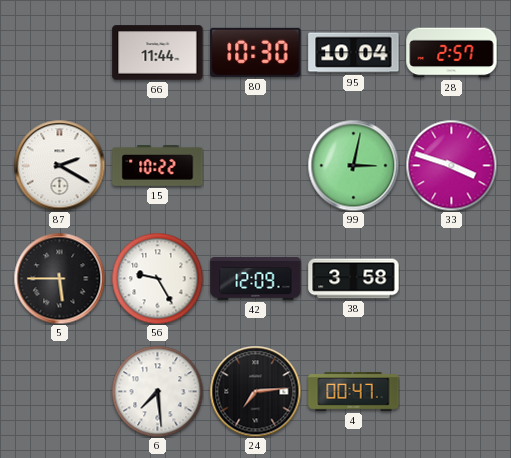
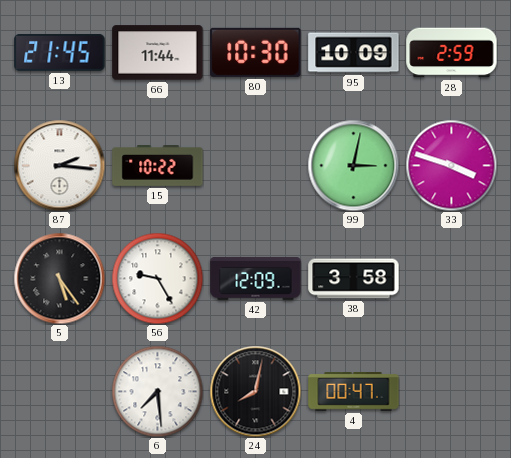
13: none -> 21:45 (60, 52)
95: 10:04 -> 10:09 (354, 53)
28: 2:57 -> 2:59 (452, 53)
87: 2:20 -> 2:16 (59, 165)
5: 5:45 -> 5:24 (59, 278)
24: 7:14 -> 8:02 (255, 391)
